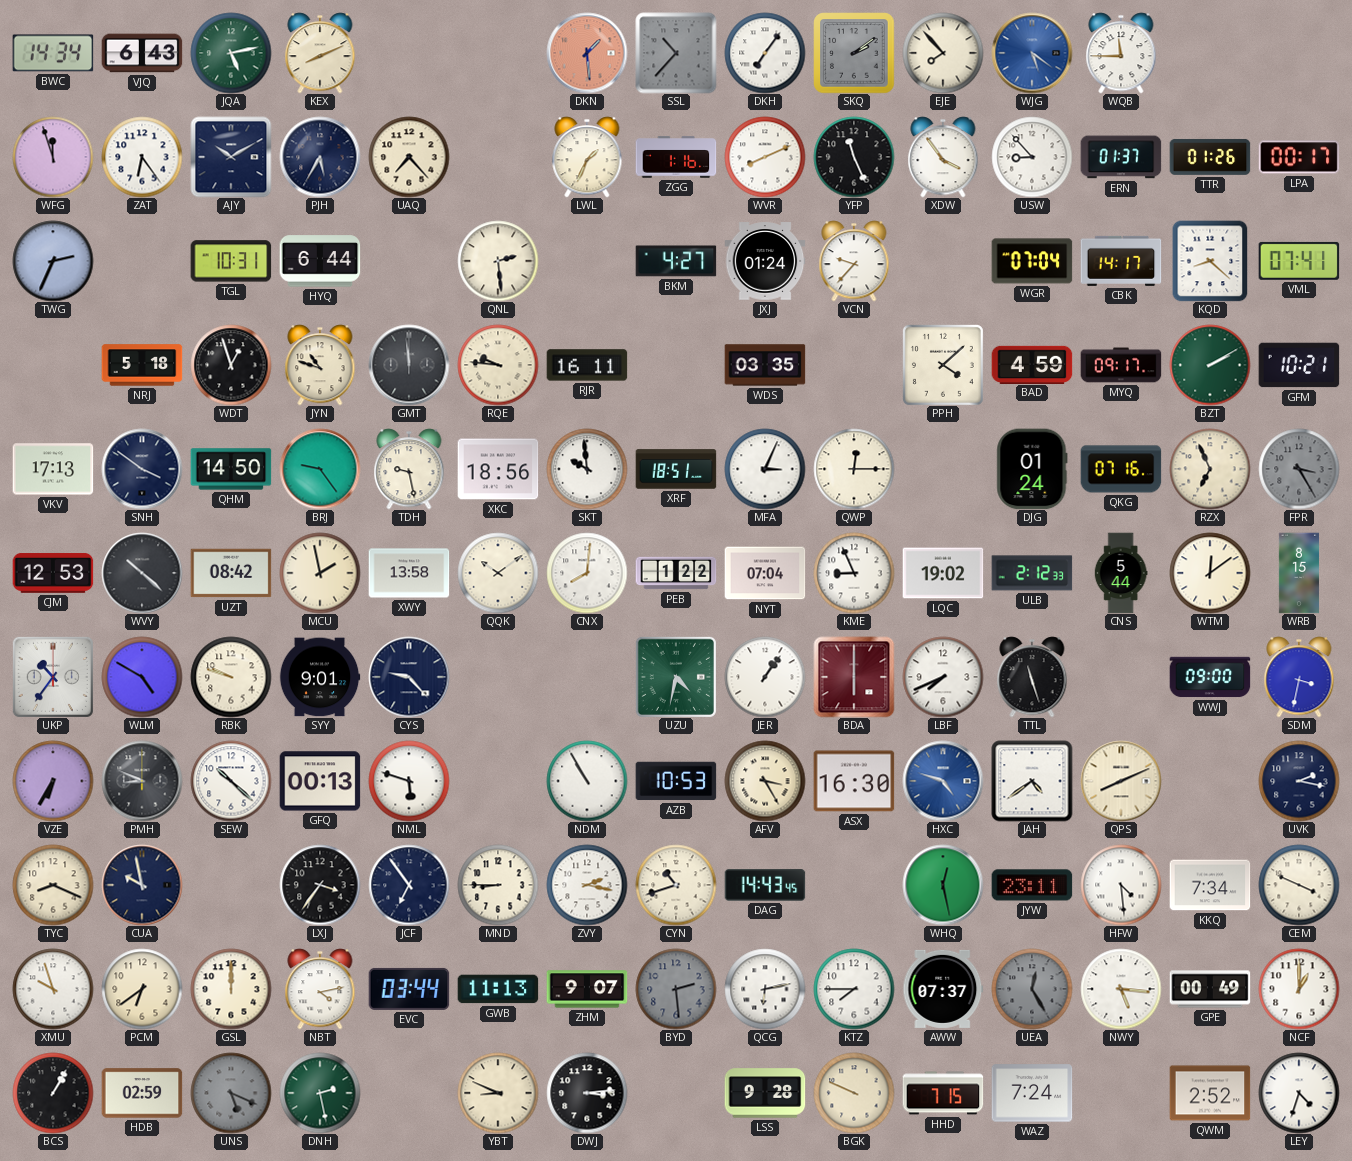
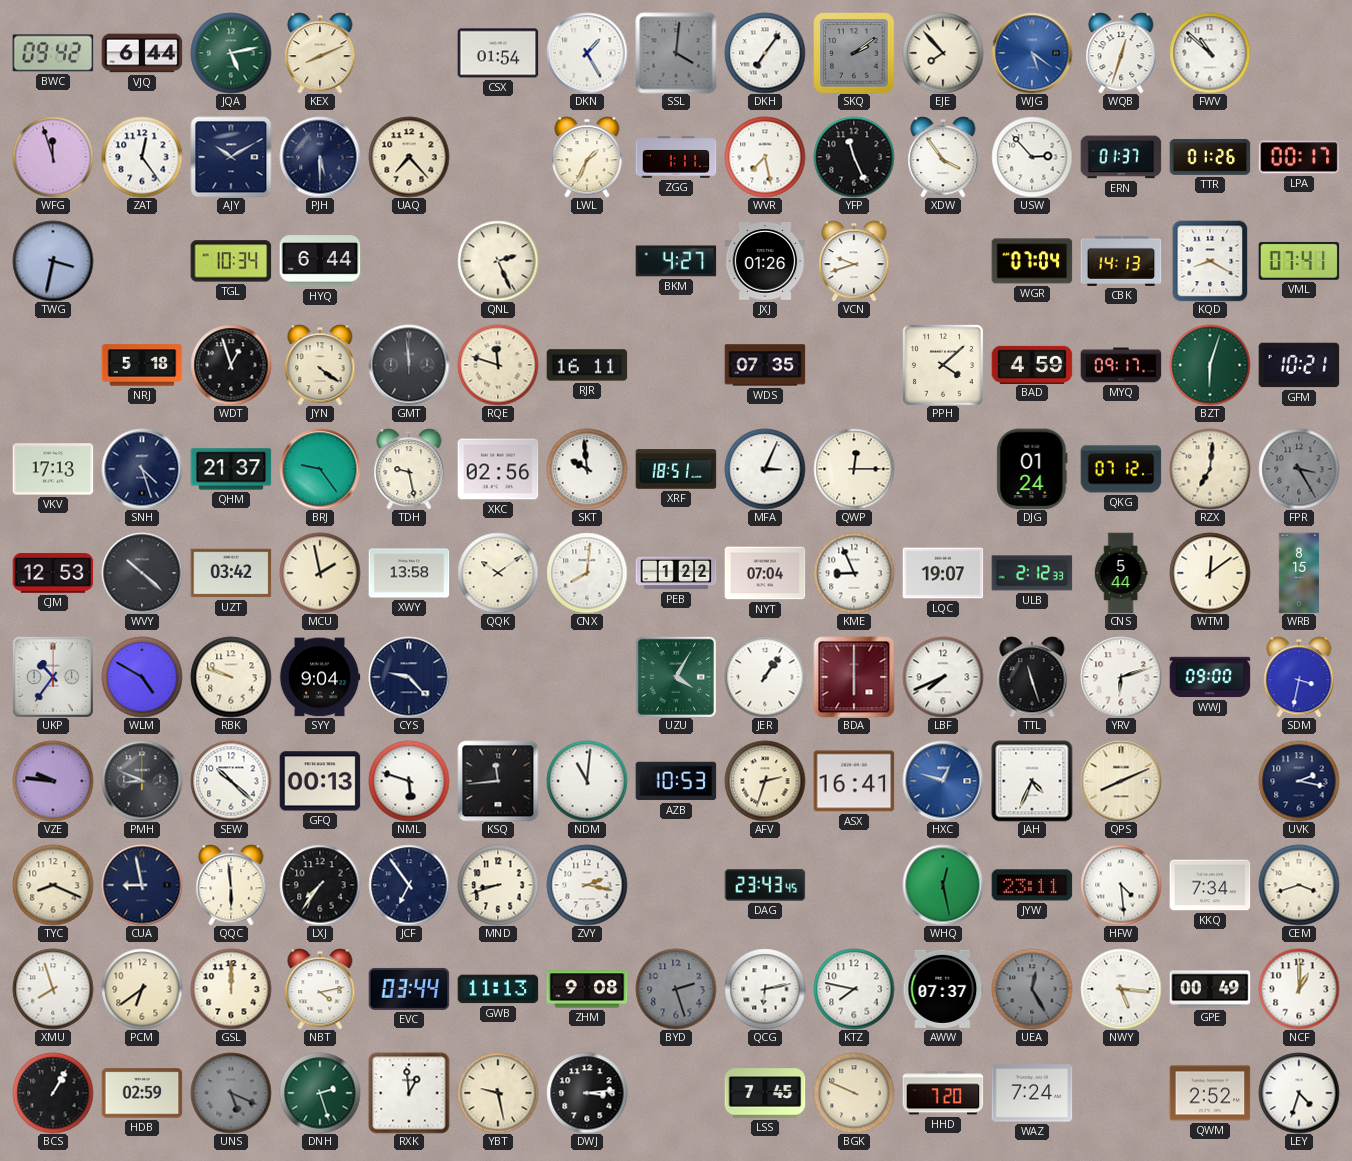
BWC: 14:34 -> 09:42 (53, 53)
VJQ: 6:43 -> 6:44 (142, 53)
CSX: none -> 01:54 (498, 53)
DKN: 1:29 -> 1:25 (587, 53)
DKN dial: salmon -> white (587, 53)
SSL: 10:37 -> 4:01 (676, 53)
WQB: 11:45 -> 12:33 (1121, 53)
FWV: none -> 10:52 (1210, 53)
ZAT: 6:24 -> 12:24 (142, 157)
PJH: 5:35 -> 5:30 (320, 157)
ZGG: 1:16 -> 1:11 (676, 157)
WVR: 8:11 -> 7:28 (765, 157)
USW: 8:53 -> 2:53 (1032, 157)
TWG: 2:34 -> 3:32 (53, 261)
TGL: 10:31 -> 10:34 (231, 261)
QNL: 2:29 -> 2:26 (498, 261)
JXJ: 01:24 -> 01:26 (765, 261)
VCN: 9:37 -> 9:42 (854, 261)
CBK: 14:17 -> 14:13 (1121, 261)
KQD: 8:22 -> 8:20 (1210, 261)
JYN: 10:48 -> 4:21 (320, 365)
RQE: 9:46 -> 11:48 (498, 365)
WDS: 03:35 -> 07:35 (765, 365)
BZT: 2:10 -> 6:03 (1210, 365)
SNH: 3:51 -> 4:27 (142, 469)
QHM: 14:50 -> 21:37 (231, 469)
XKC: 18:56 -> 02:56 (498, 469)
QKG: 07:16 -> 07:12 (1121, 469)
RZX: 6:56 -> 7:01 (1210, 469)
UZT: 08:42 -> 03:42 (231, 573)
LQC: 19:02 -> 19:07 (943, 573)
SYY: 9:01 -> 9:04 (320, 677)
UZU: 4:32 -> 4:05 (676, 677)
YRV: none -> 6:12 (1121, 677)
VZE: 6:35 -> 9:46 (53, 781)
KSQ: none -> 11:44 (498, 781)
NDM: 10:55 -> 11:01 (587, 781)
AFV: 3:25 -> 2:33 (765, 781)
ASX: 16:30 -> 16:41 (854, 781)
HXC: 4:48 -> 12:48 (943, 781)
JAH: 4:39 -> 4:34 (1032, 781)
CUA: 9:58 -> 8:58 (142, 885)
QQC: none -> 5:59 (231, 885)
LXJ: 3:36 -> 7:36 (320, 885)
MND: 8:45 -> 8:42 (498, 885)
CYN: 10:42 -> none (676, 885)
DAG: 14:43 -> 23:43 (765, 885)
CEM: 3:49 -> 3:42 (1299, 885)
XMU: 9:57 -> 7:57 (53, 989)
ZHM: 9:07 -> 9:08 (587, 989)
BYD: 2:29 -> 2:27 (676, 989)
KTZ: 7:45 -> 7:47 (854, 989)
DNH: 2:28 -> 2:27 (320, 1093)
RXK: none -> 12:59 (409, 1093)
YBT: 8:49 -> 9:28 (498, 1093)
LSS: 9:28 -> 7:45 (765, 1093)
HHD: 7:15 -> 7:20 (943, 1093)
